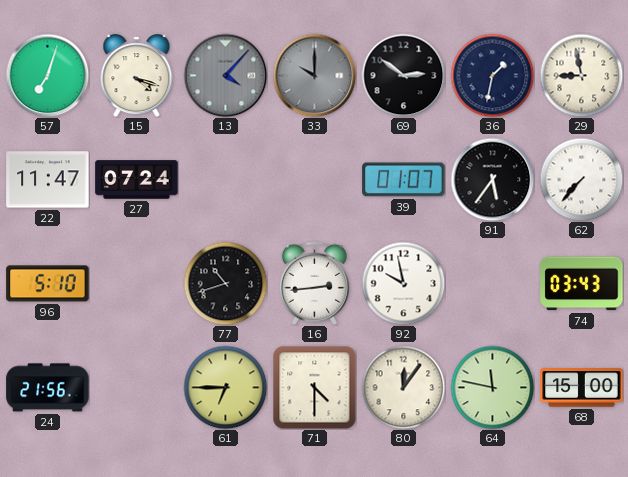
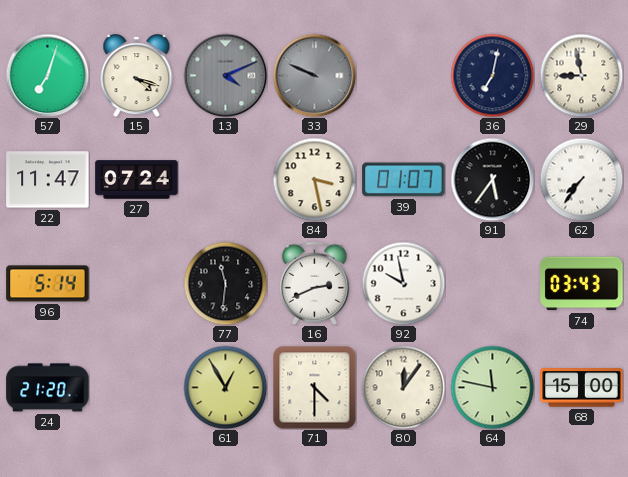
13: 4:07 -> 4:11 (225, 75)
33: 10:00 -> 9:49 (314, 75)
69: 2:51 -> none (403, 75)
36: 1:32 -> 7:02 (492, 75)
84: none -> 3:28 (314, 179)
62: 7:37 -> 7:36 (581, 179)
96: 5:10 -> 5:14 (48, 284)
77: 10:42 -> 11:31 (225, 283)
16: 2:44 -> 2:41 (314, 283)
24: 21:56 -> 21:20 (48, 388)
61: 6:45 -> 12:55 (225, 387)
